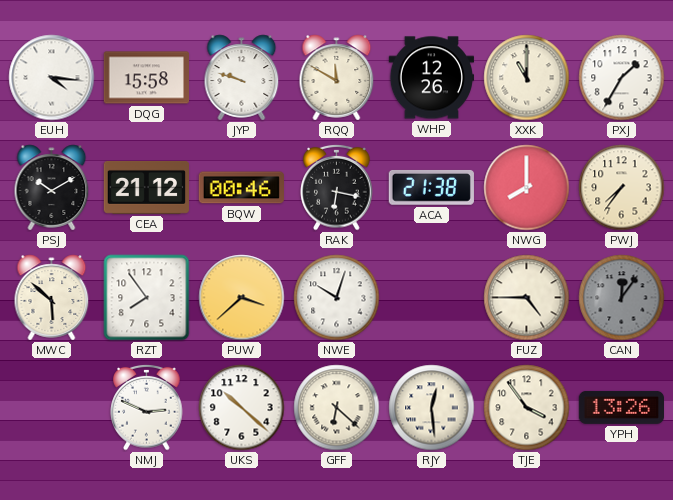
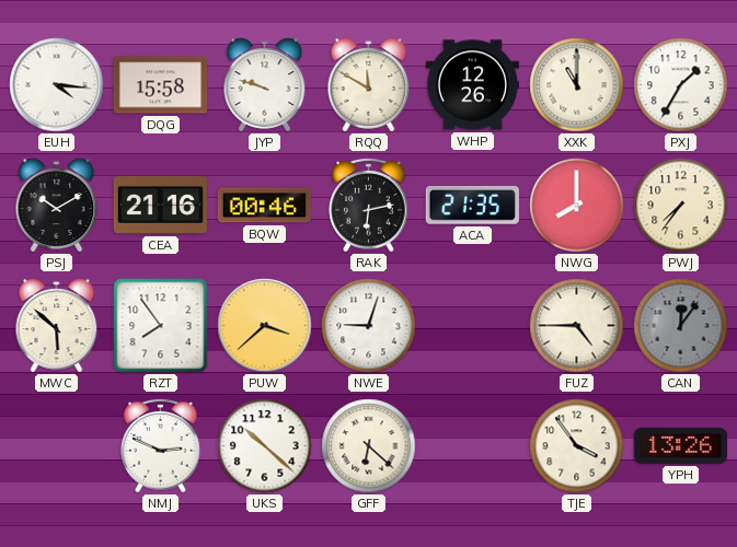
CEA: 21:12 -> 21:16 (160, 205)
RAK: 6:17 -> 6:13 (369, 205)
ACA: 21:38 -> 21:35 (472, 205)
NWE: 10:03 -> 9:03 (369, 326)
RJY: 12:29 -> none (432, 408)
